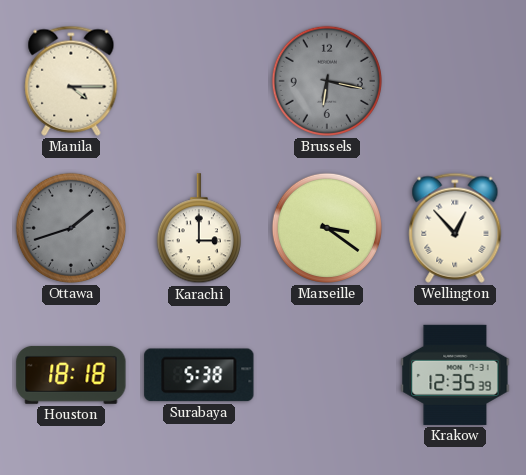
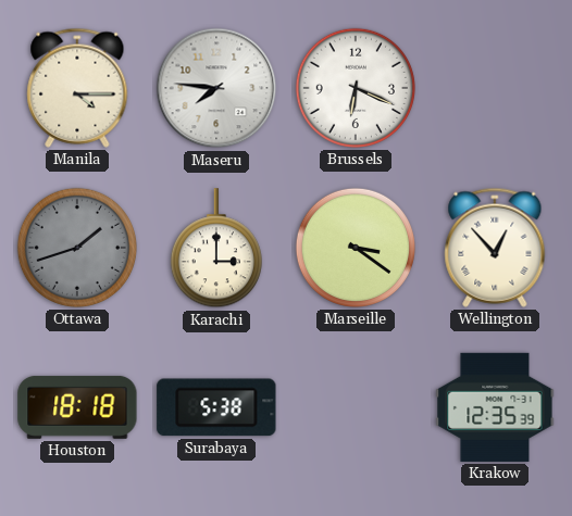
Maseru: none -> 7:46 (216, 88)
Brussels: 6:17 -> 6:19 (356, 88)
Brussels dial: grey -> white (356, 88)
